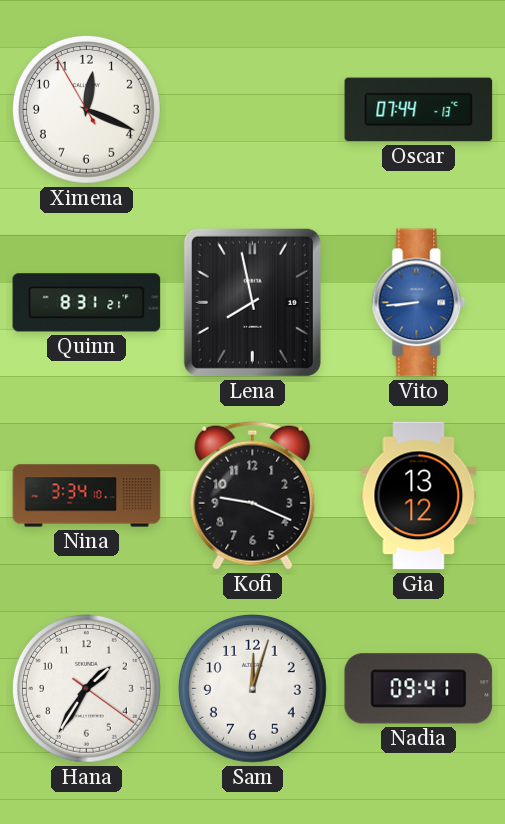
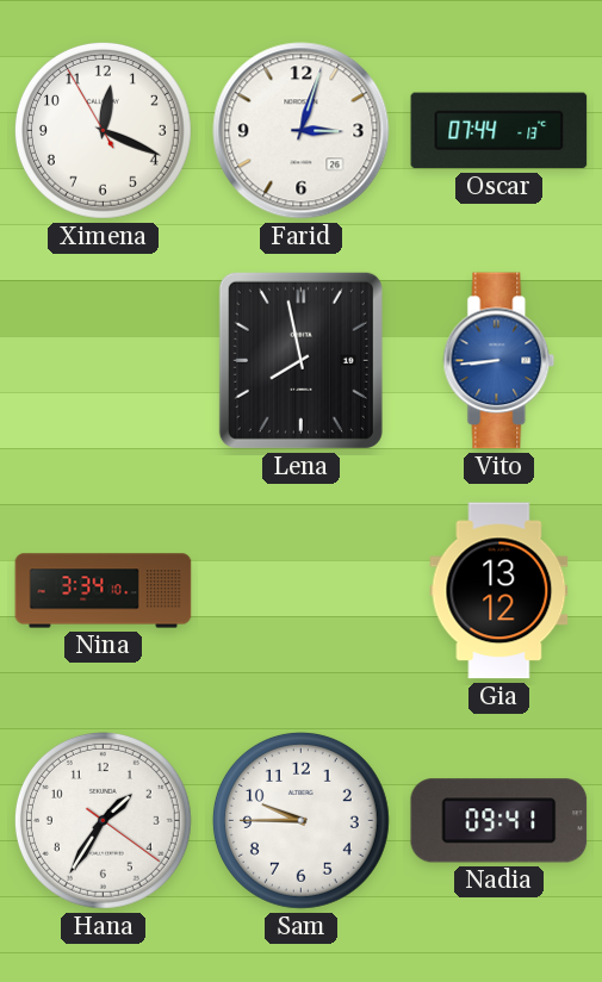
Farid: none -> 3:03 (302, 131)
Quinn: 8:31 -> none (87, 303)
Kofi: 9:19 -> none (253, 495)
Sam: 12:03 -> 9:45 (300, 820)
